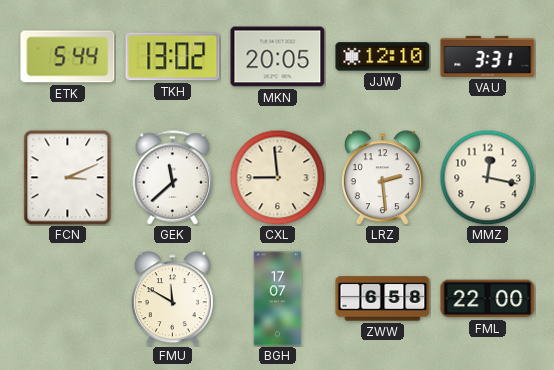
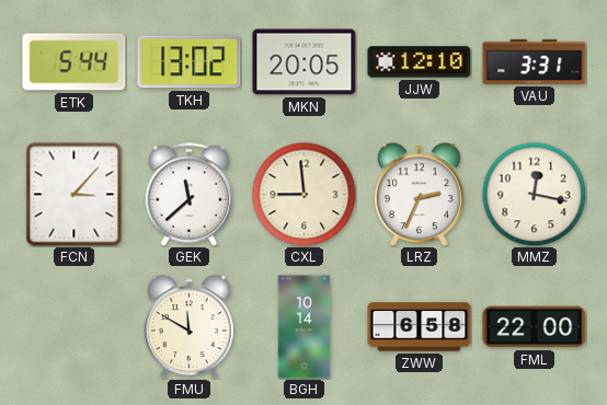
FCN: 3:11 -> 3:07 (75, 195)
LRZ: 2:29 -> 2:34 (419, 195)
BGH: 17:07 -> 10:14 (305, 327)
